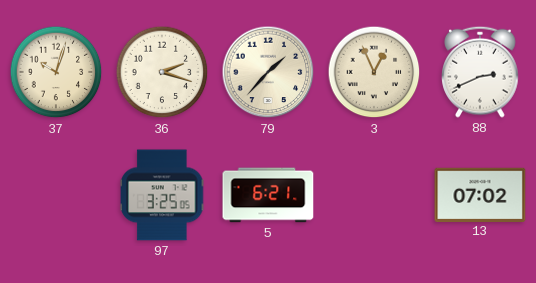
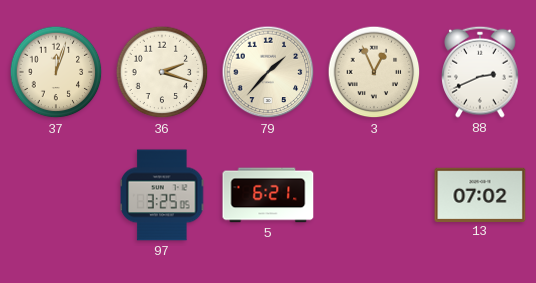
37: 10:03 -> 12:03 (56, 72)
